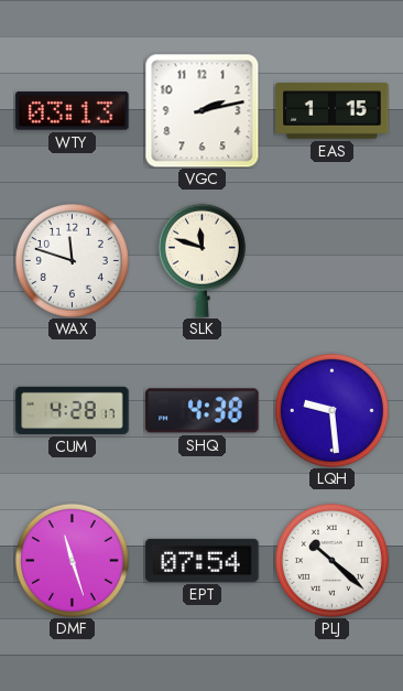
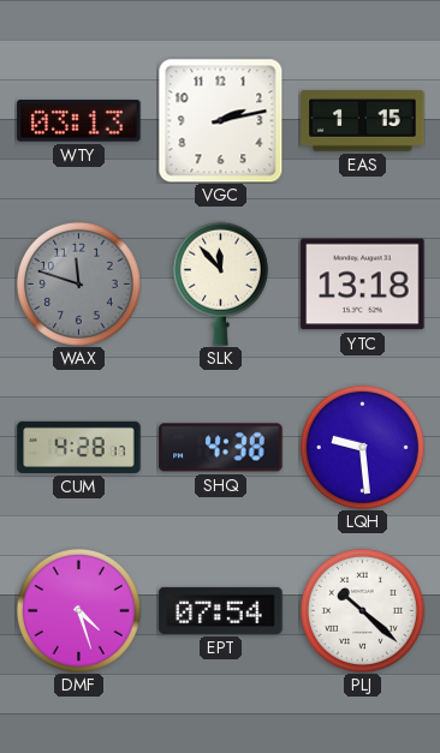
WAX dial: white -> grey (78, 283)
SLK: 11:48 -> 11:53 (220, 283)
YTC: none -> 13:18 (363, 285)
DMF: 11:27 -> 4:27 (78, 610)
